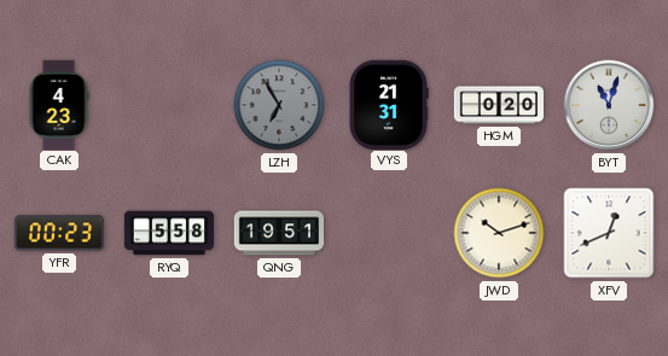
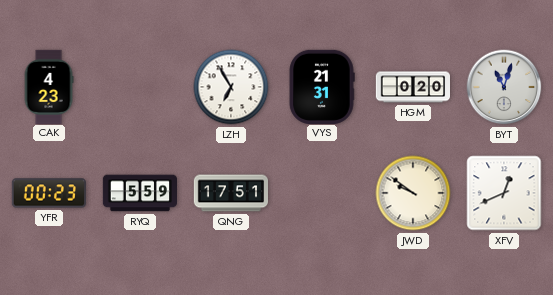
LZH dial: grey -> white (231, 87)
RYQ: 5:58 -> 5:59 (139, 193)
QNG: 19:51 -> 17:51 (230, 193)
JWD: 10:12 -> 9:51 (413, 193)
